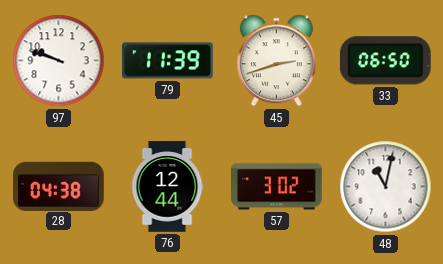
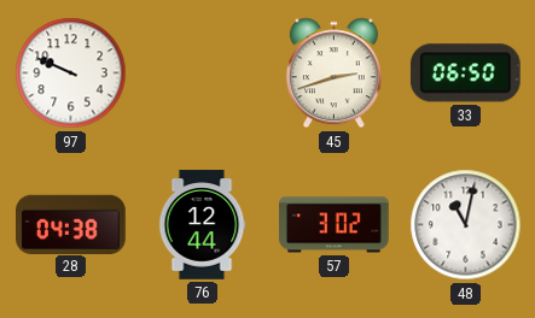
97: 9:48 -> 9:49 (71, 73)
79: 11:39 -> none (168, 61)
